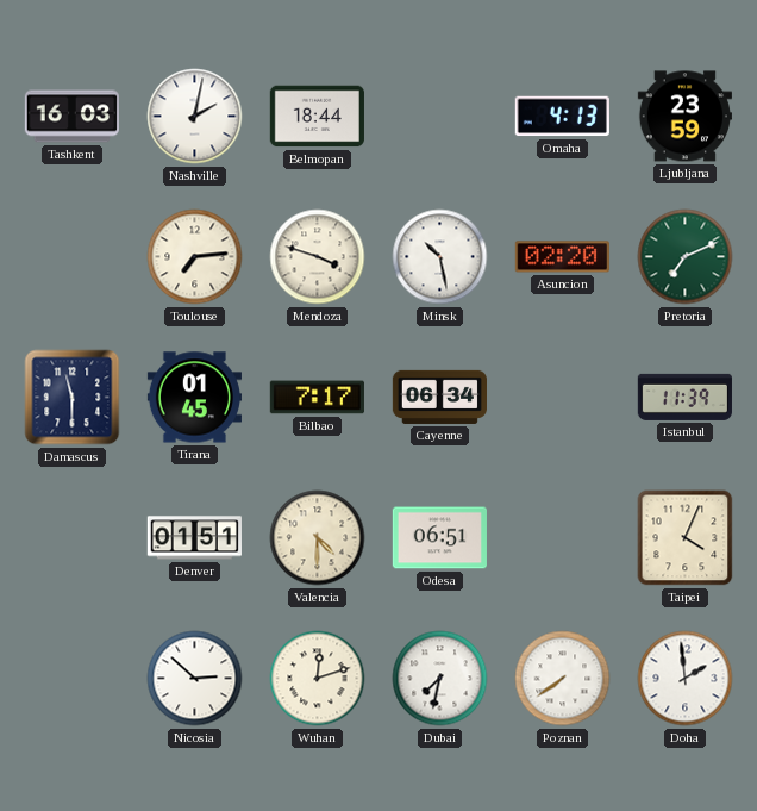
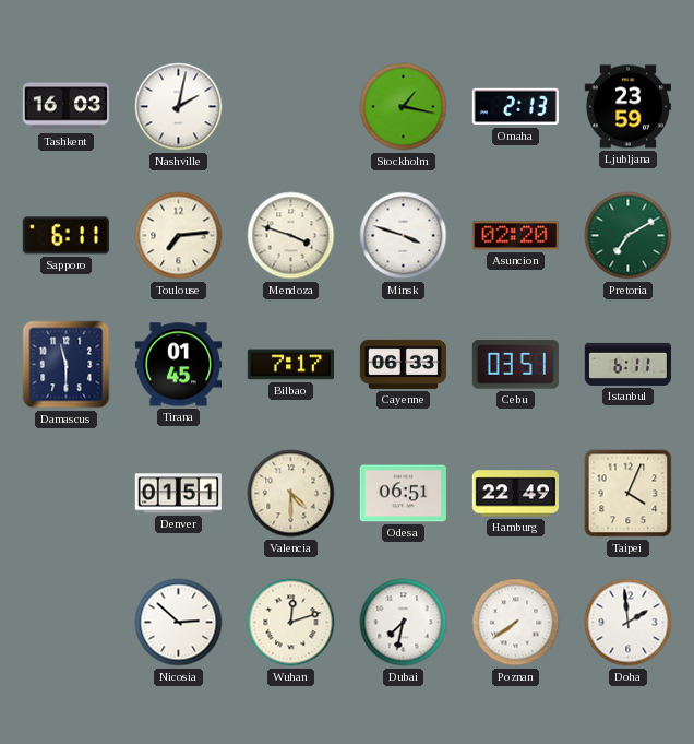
Belmopan: 18:44 -> none (317, 117)
Stockholm: none -> 1:17 (404, 107)
Omaha: 4:13 -> 2:13 (515, 107)
Sapporo: none -> 6:11 (65, 236)
Minsk: 10:28 -> 3:48 (404, 236)
Pretoria: 7:11 -> 7:10 (629, 236)
Cayenne: 06:34 -> 06:33 (403, 364)
Cebu: none -> 03:51 (515, 365)
Istanbul: 11:39 -> 6:11 (627, 364)
Hamburg: none -> 22:49 (515, 494)
